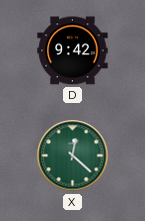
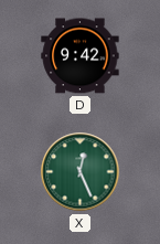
X: 12:22 -> 12:26 (81, 172)
